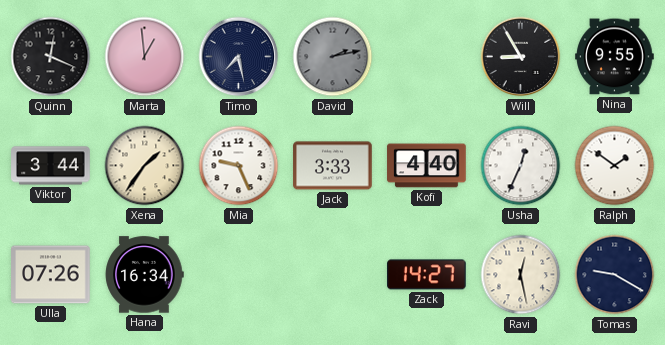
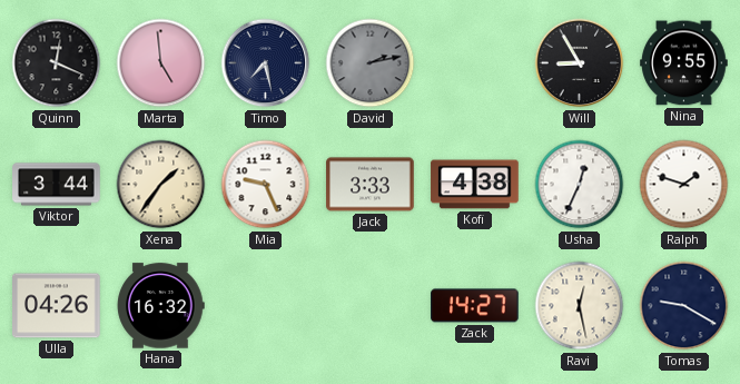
Marta: 12:59 -> 4:59 (161, 63)
Kofi: 4:40 -> 4:38 (475, 185)
Ralph: 1:51 -> 1:48 (684, 185)
Ulla: 07:26 -> 04:26 (57, 306)
Hana: 16:34 -> 16:32 (160, 306)
